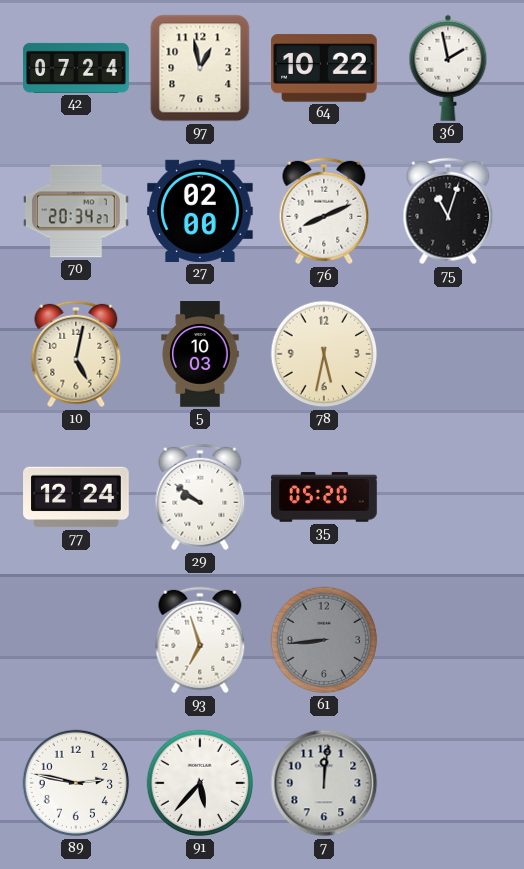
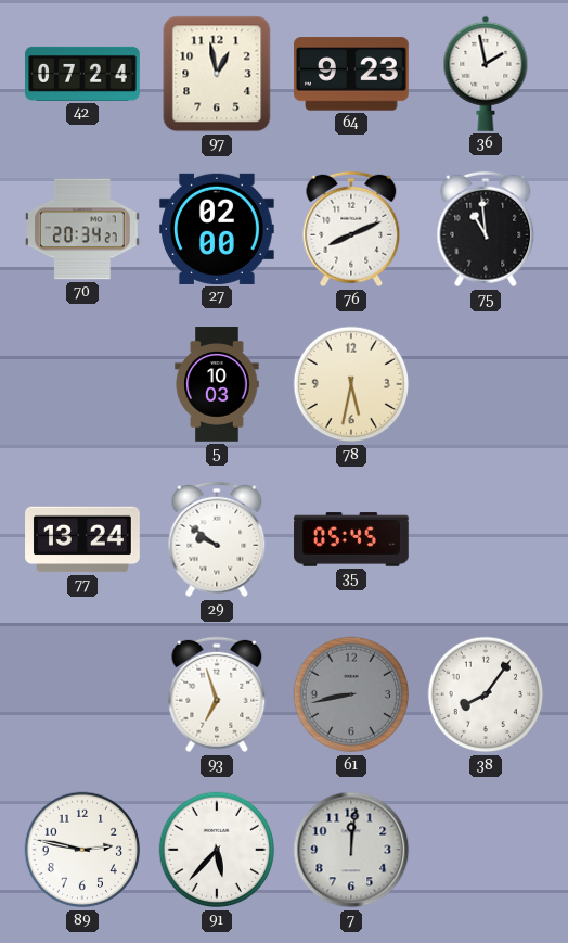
64: 10:22 -> 9:23 (352, 74)
75: 11:03 -> 10:59 (486, 229)
10: 5:02 -> none (76, 354)
77: 12:24 -> 13:24 (82, 539)
35: 05:20 -> 05:45 (351, 539)
61: 8:44 -> 8:43 (351, 694)
38: none -> 8:06 (486, 694)
